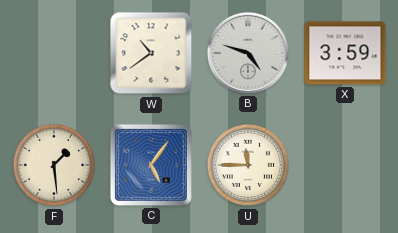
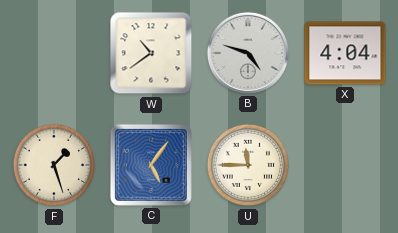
X: 3:59 -> 4:04 (345, 53)
F: 1:29 -> 1:27 (54, 165)
